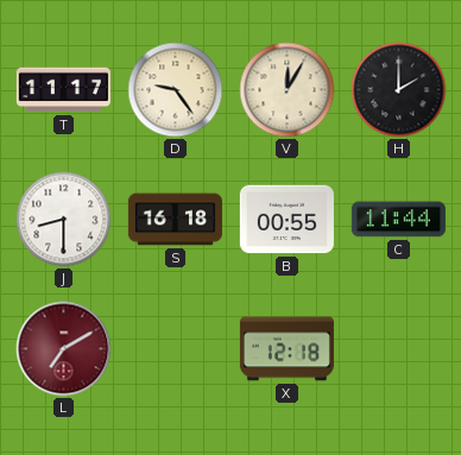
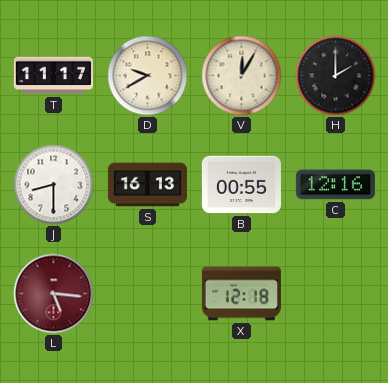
D: 9:24 -> 9:40 (148, 76)
S: 16:18 -> 16:13 (147, 185)
C: 11:44 -> 12:16 (335, 185)
L: 7:10 -> 5:16 (54, 294)
